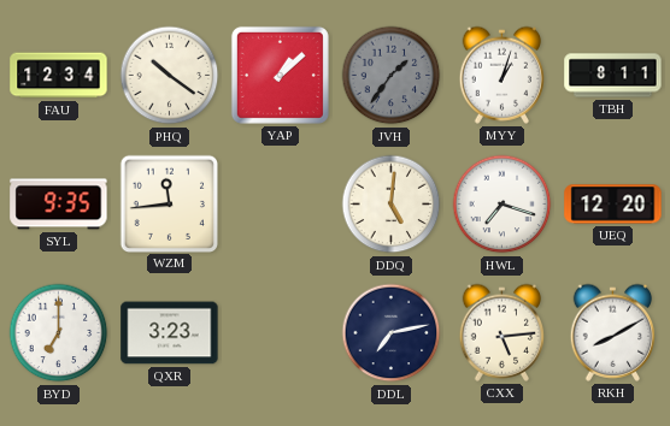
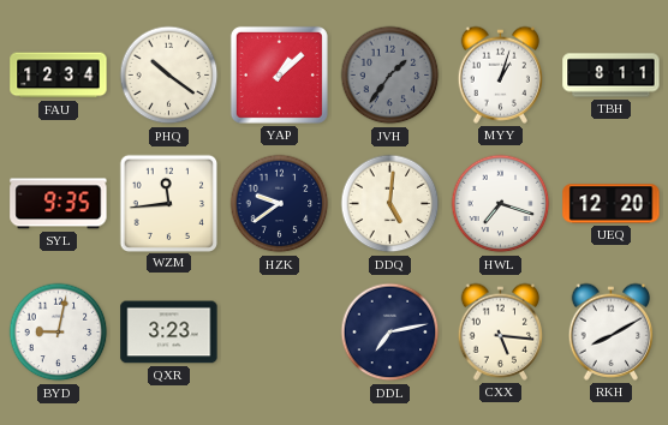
HZK: none -> 9:39 (280, 204)
BYD: 7:00 -> 9:02 (59, 333)
CXX: 5:14 -> 5:16 (501, 331)
